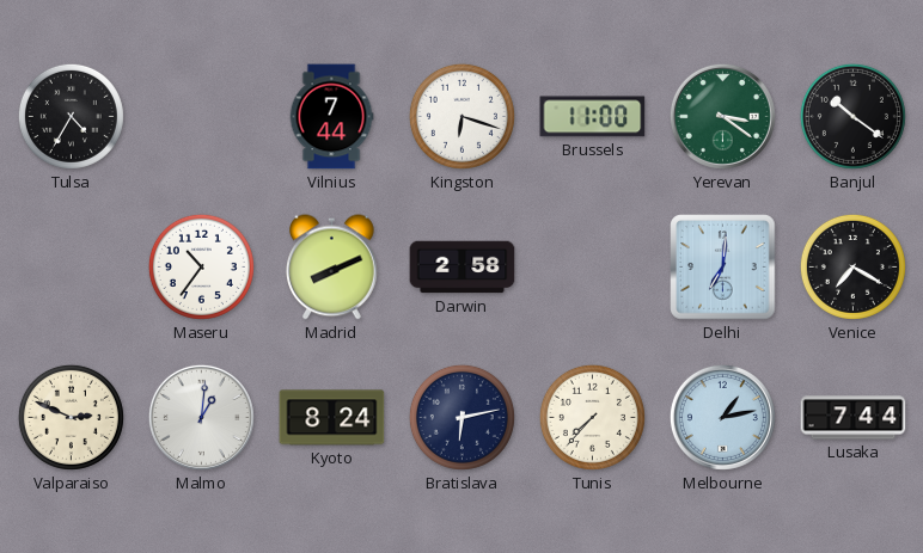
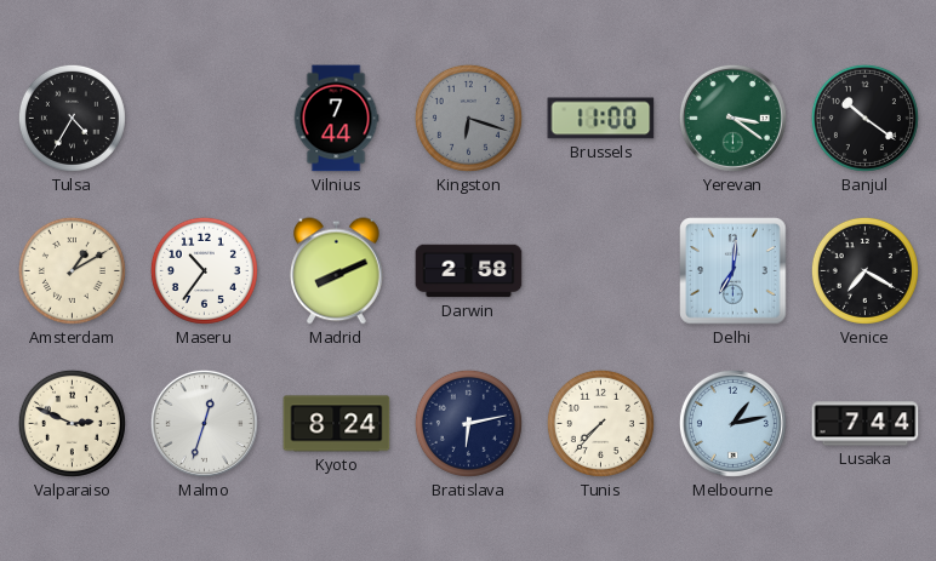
Kingston dial: white -> grey (468, 118)
Amsterdam: none -> 1:10 (72, 270)
Malmo: 1:01 -> 12:33 (204, 423)
